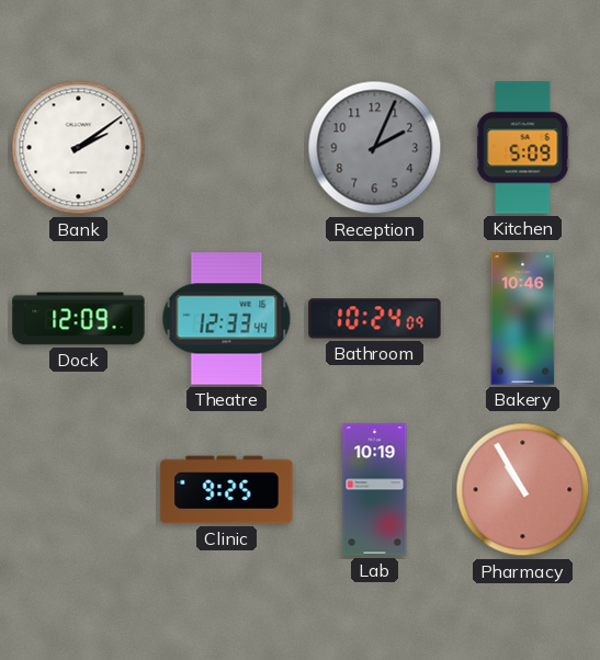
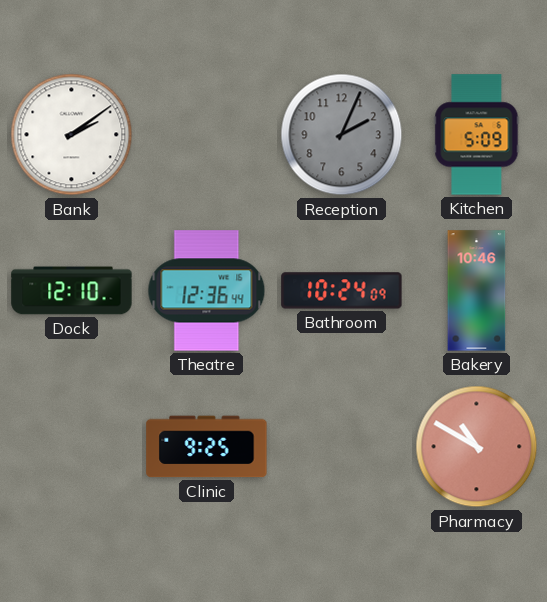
Dock: 12:09 -> 12:10 (72, 291)
Theatre: 12:33 -> 12:36 (207, 291)
Lab: 10:19 -> none (375, 490)
Pharmacy: 10:55 -> 10:50 (477, 447)
